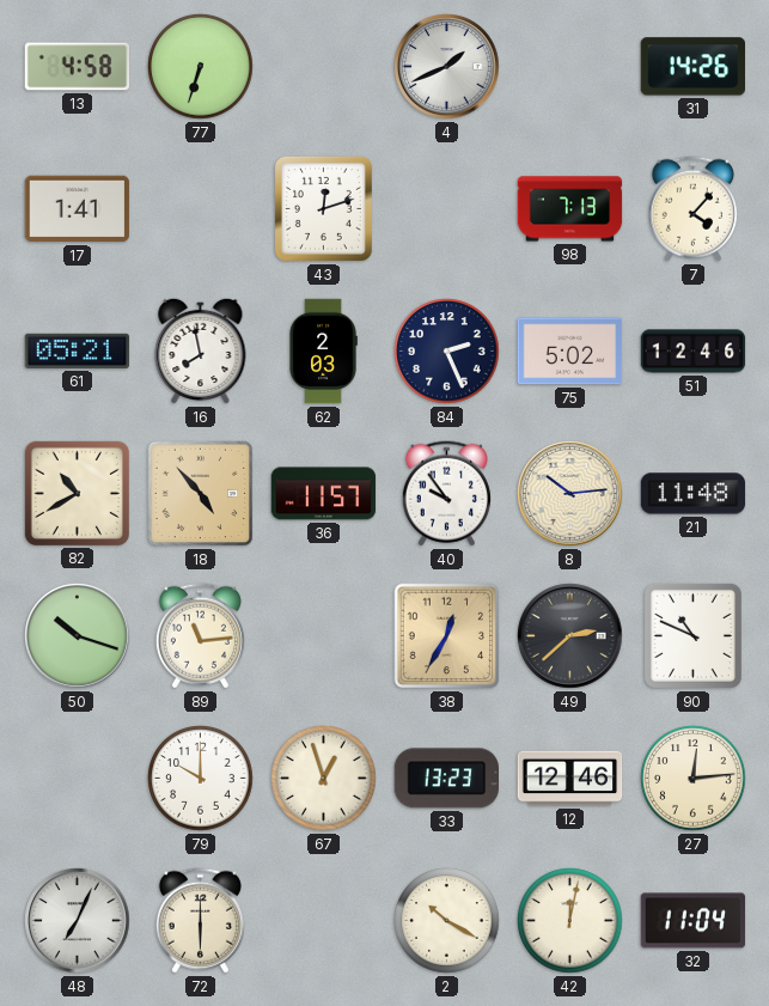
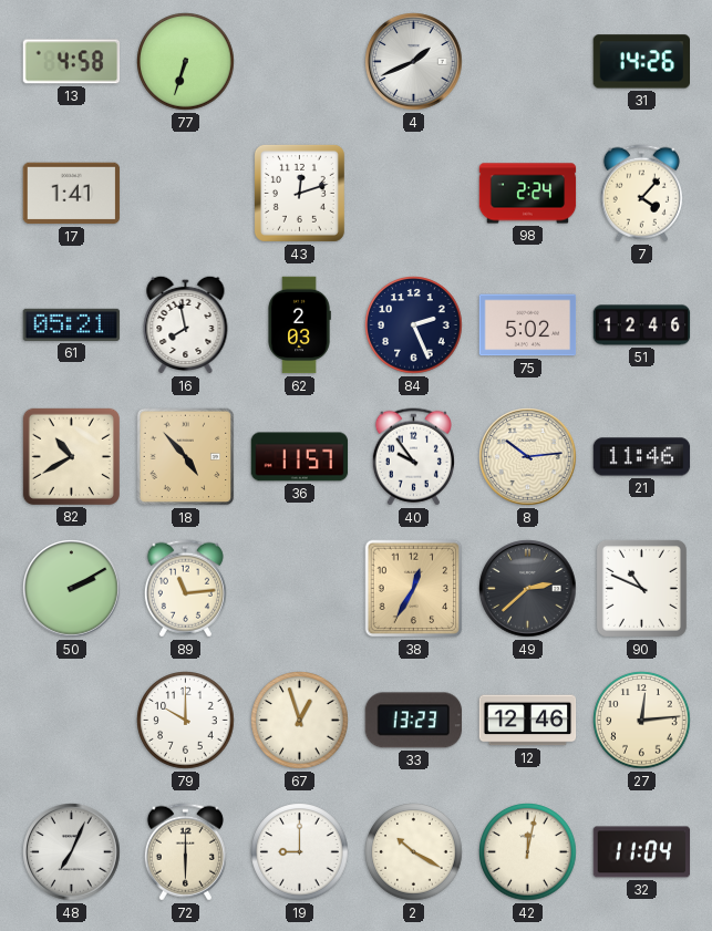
98: 7:13 -> 2:24 (528, 194)
21: 11:48 -> 11:46 (642, 457)
50: 10:18 -> 2:10 (72, 589)
19: none -> 9:00 (300, 852)
